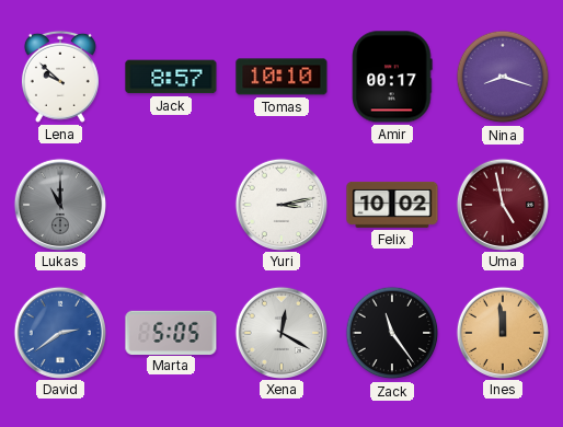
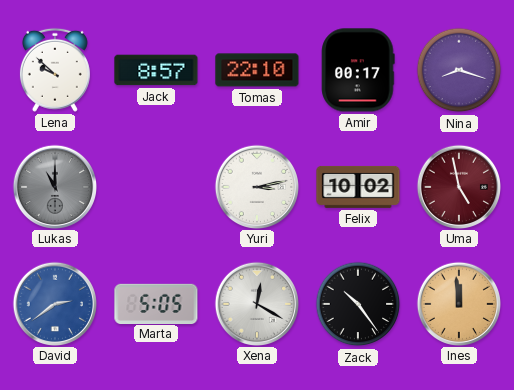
Tomas: 10:10 -> 22:10 (257, 70)
Zack: 11:24 -> 10:24 (358, 304)
